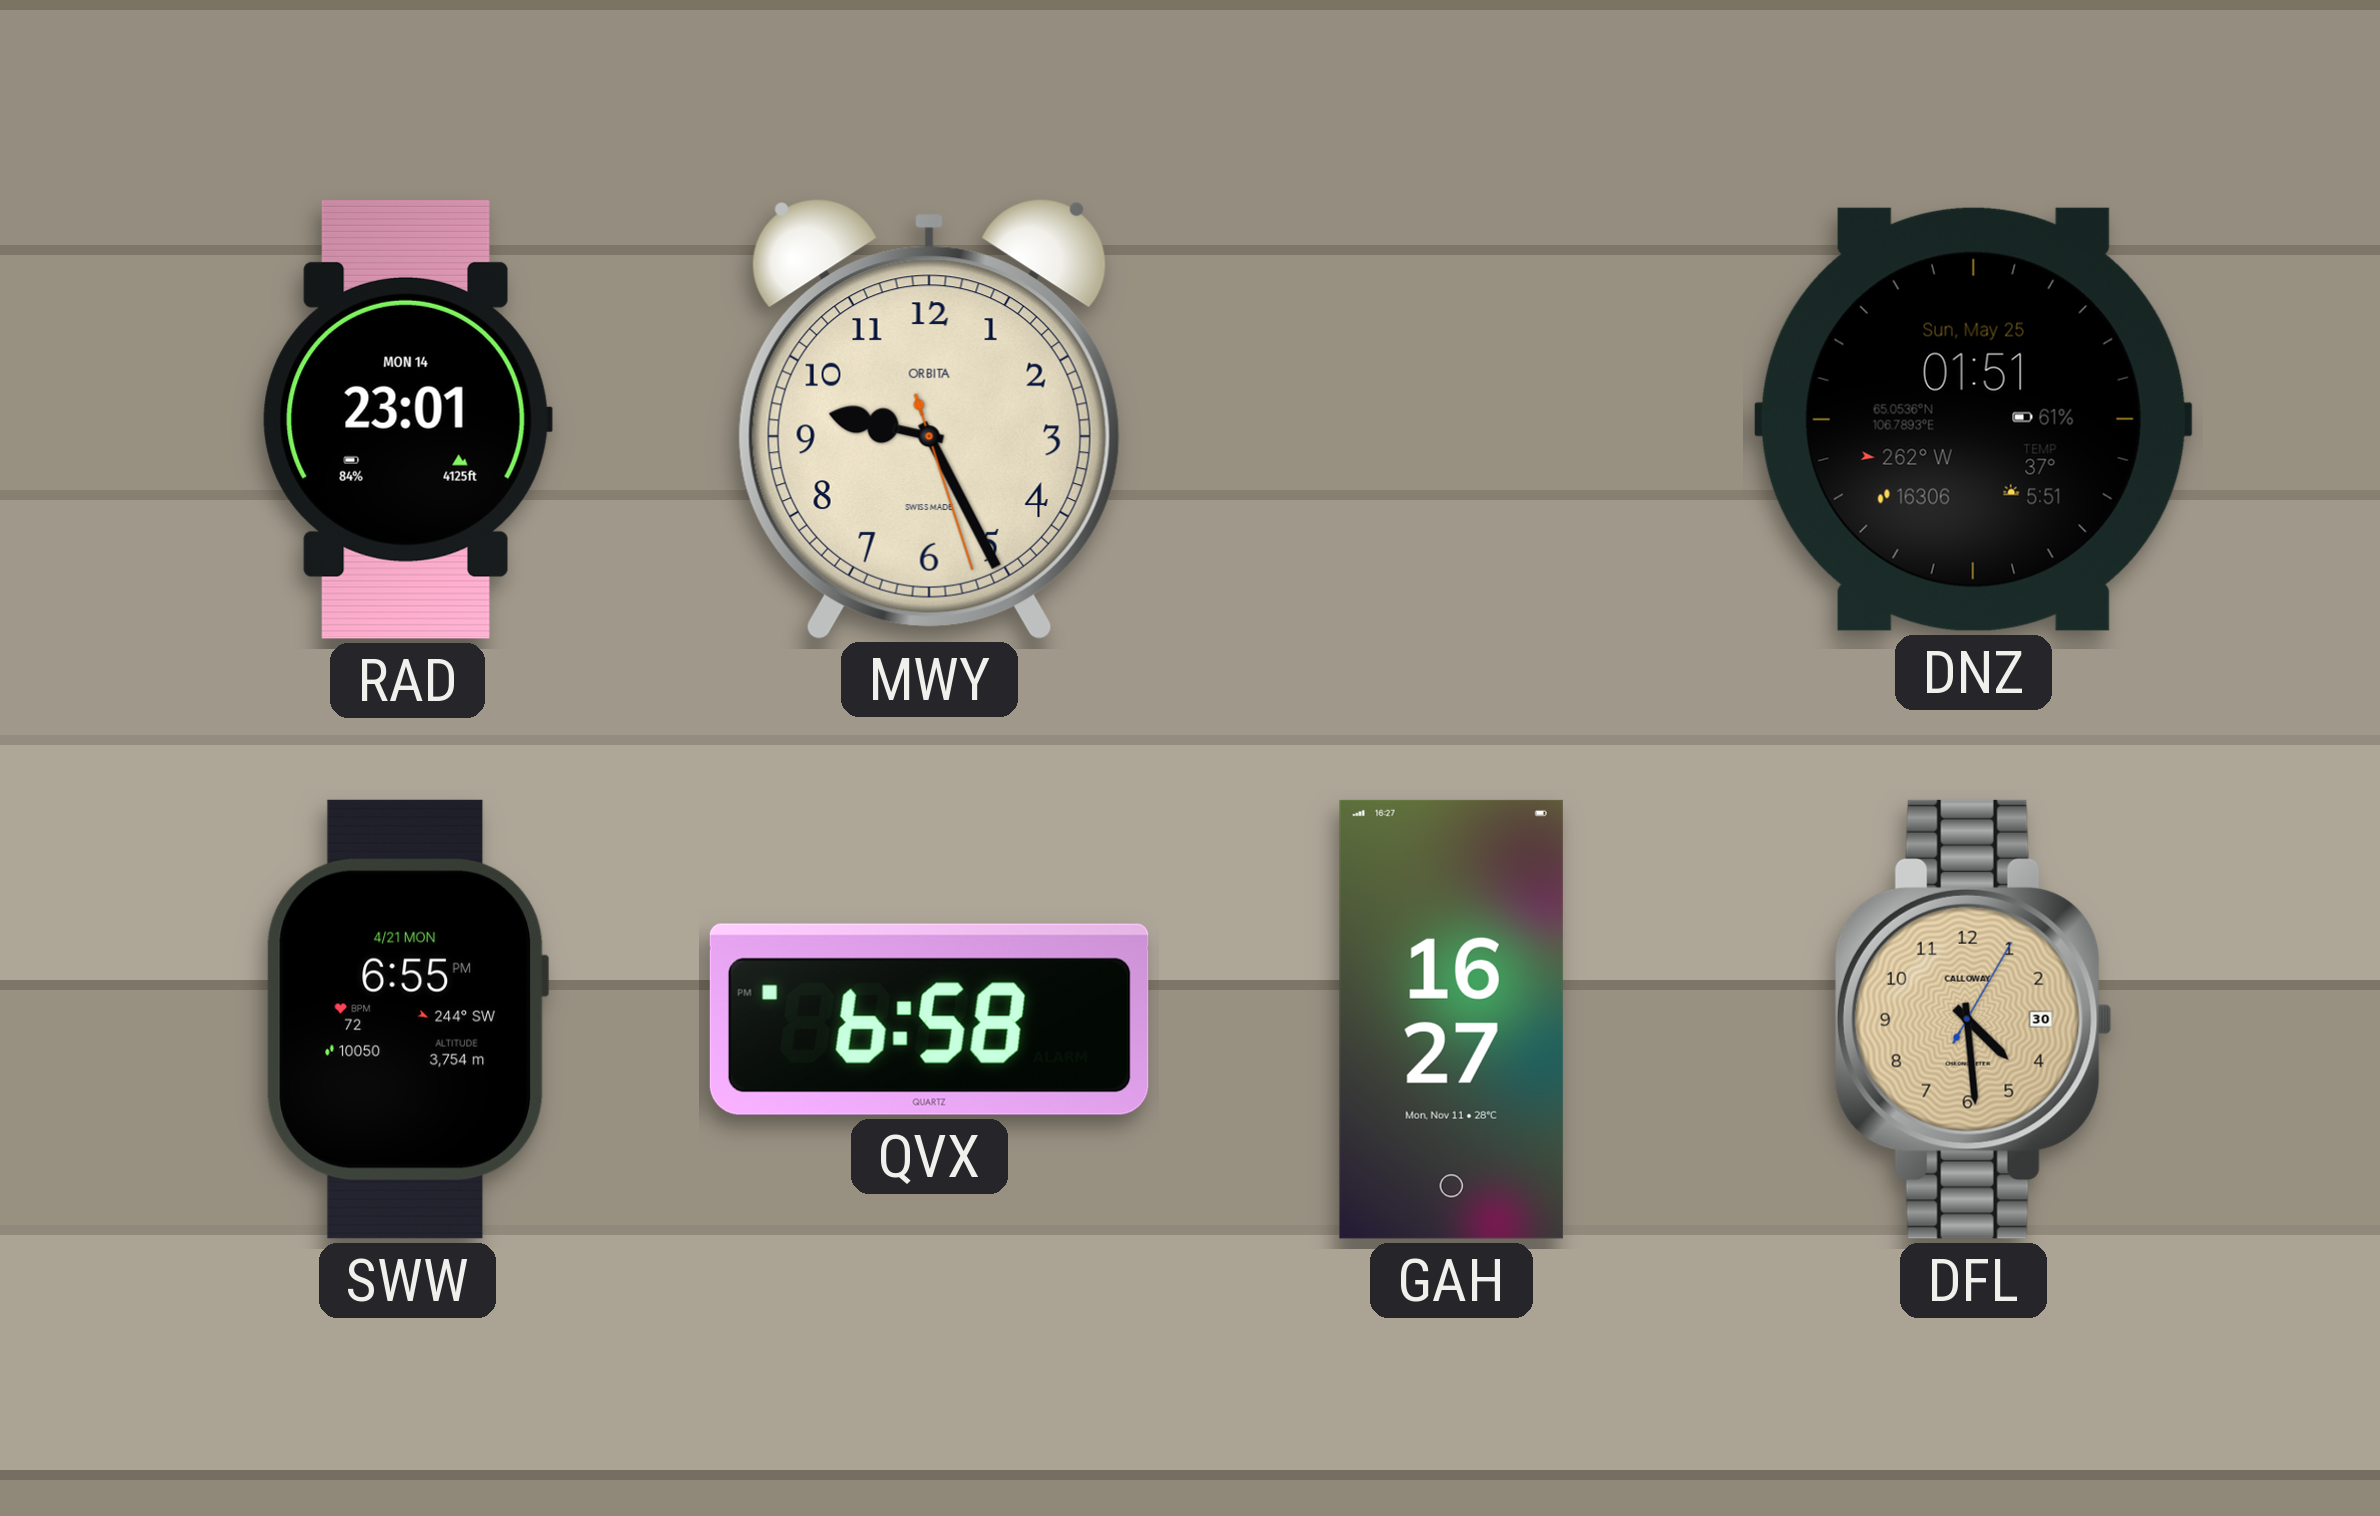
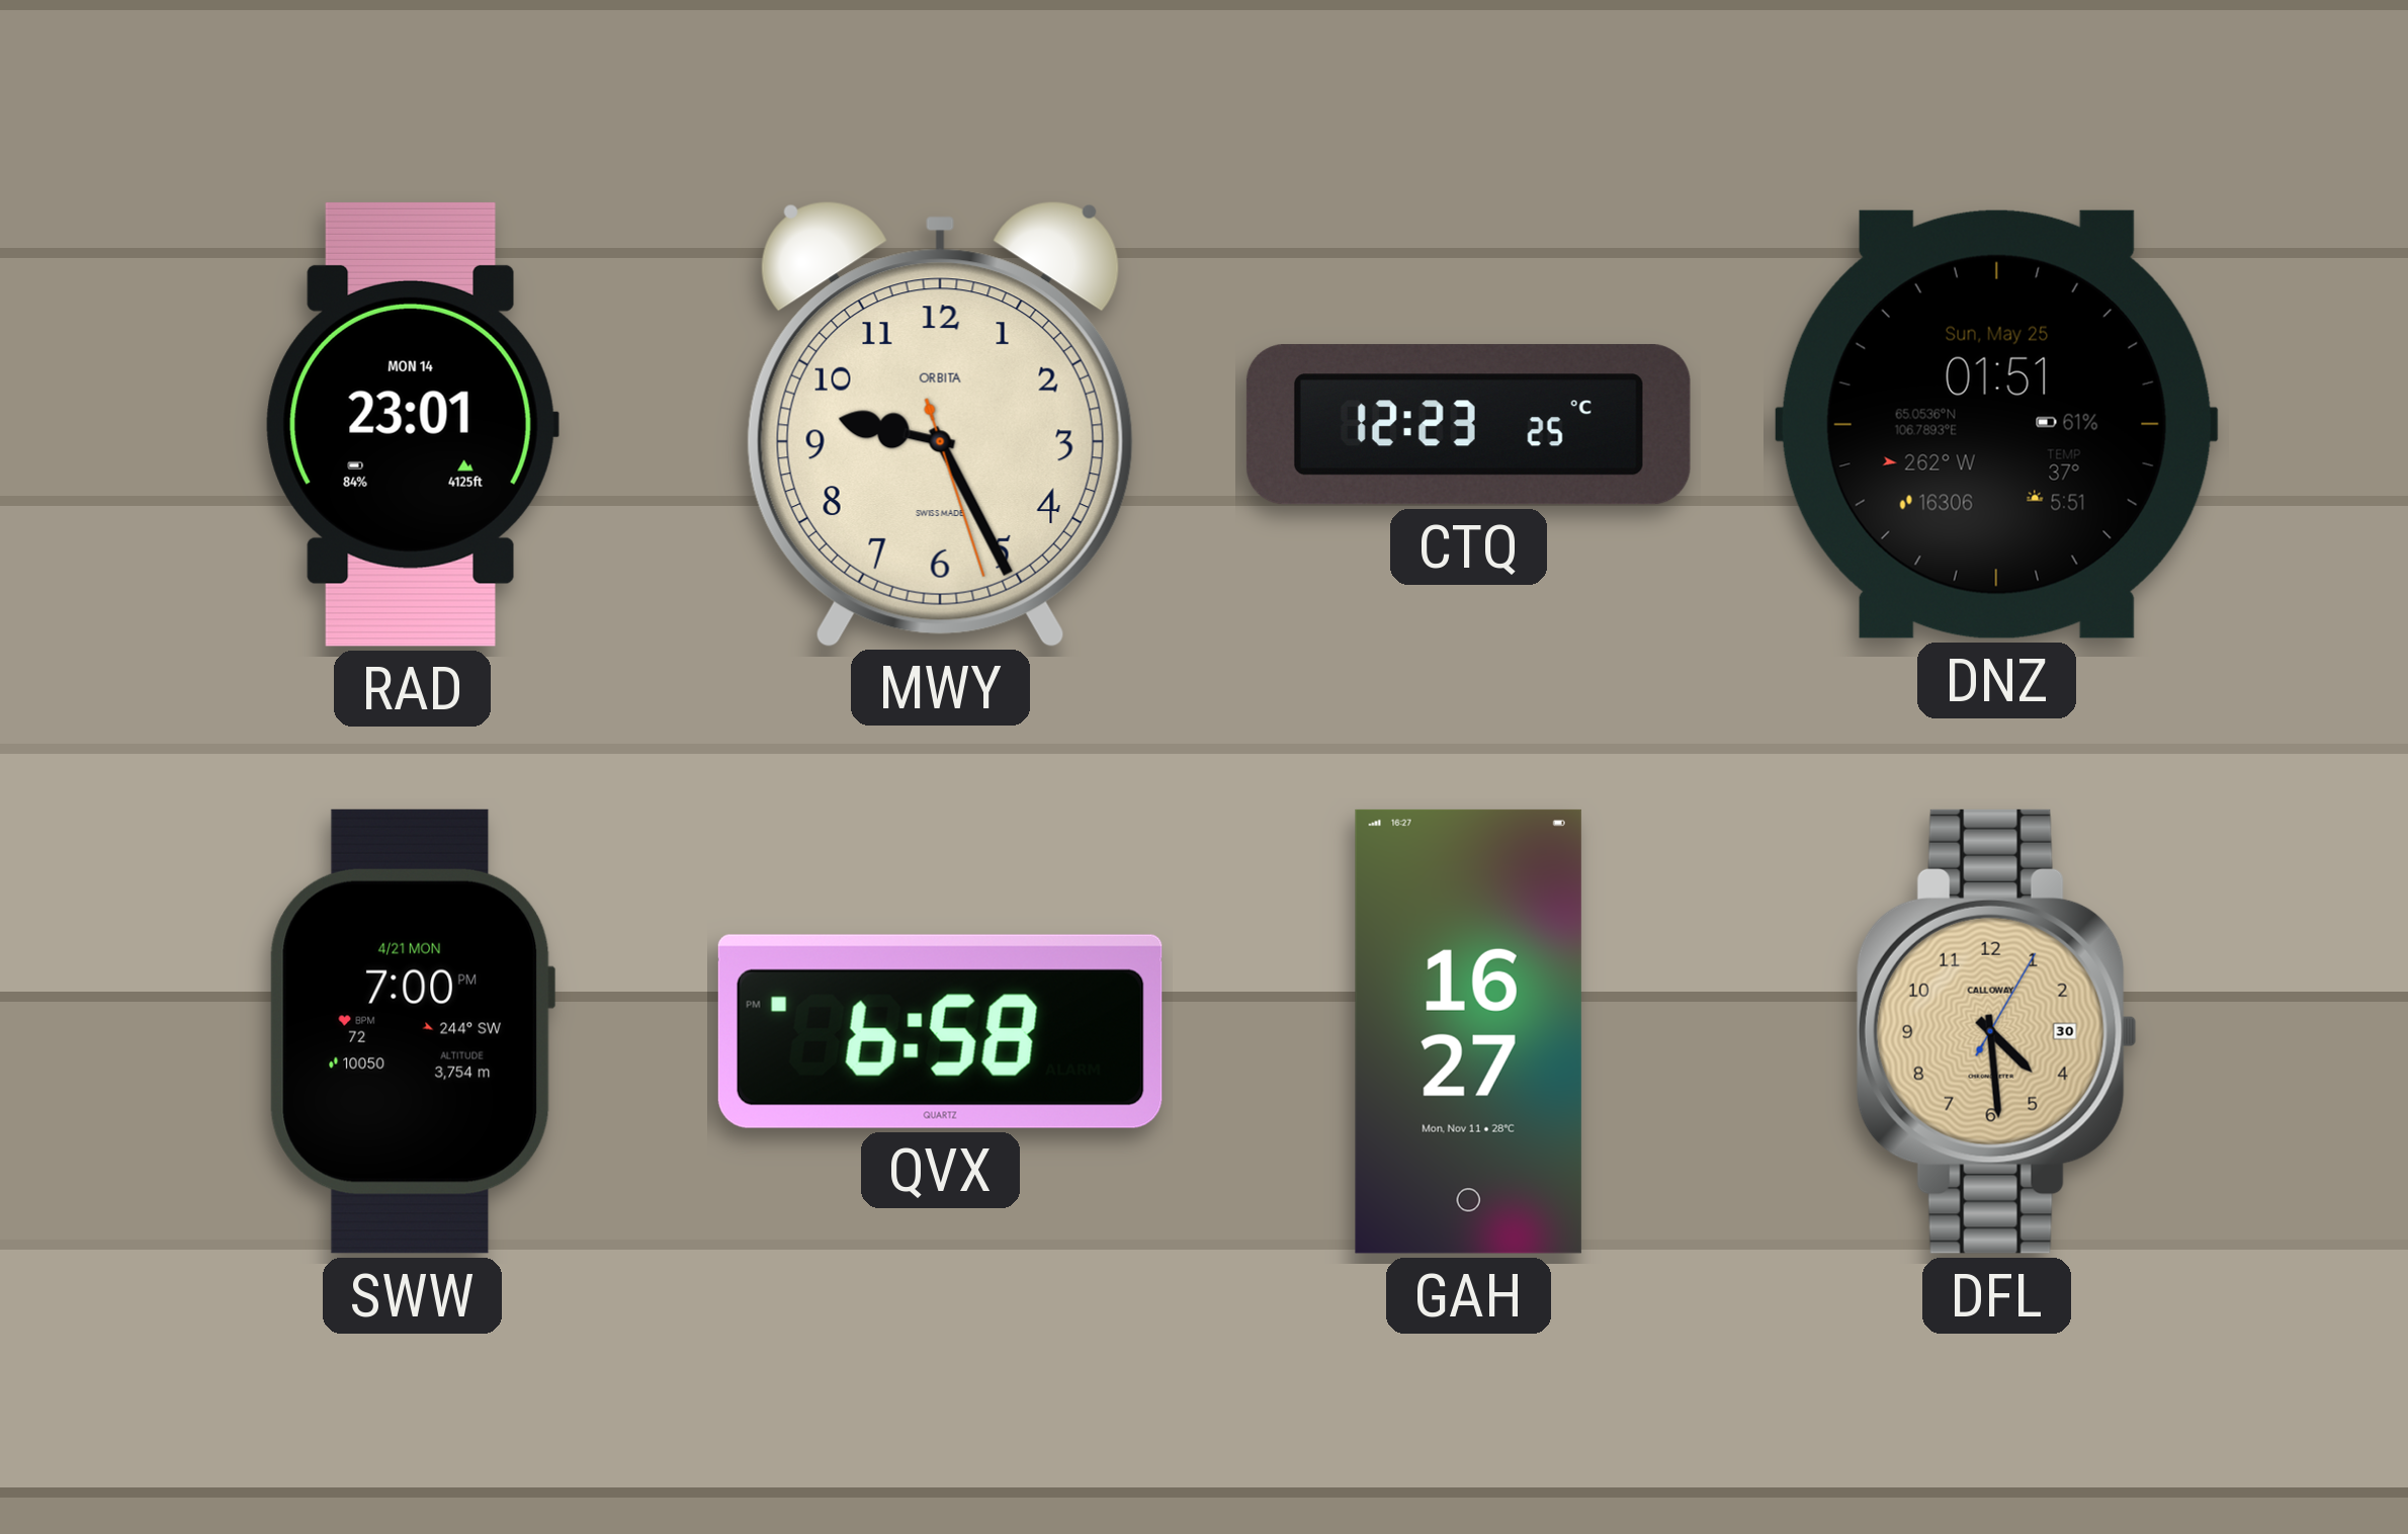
CTQ: none -> 12:23 (1468, 425)
SWW: 6:55 -> 7:00 (412, 1031)
